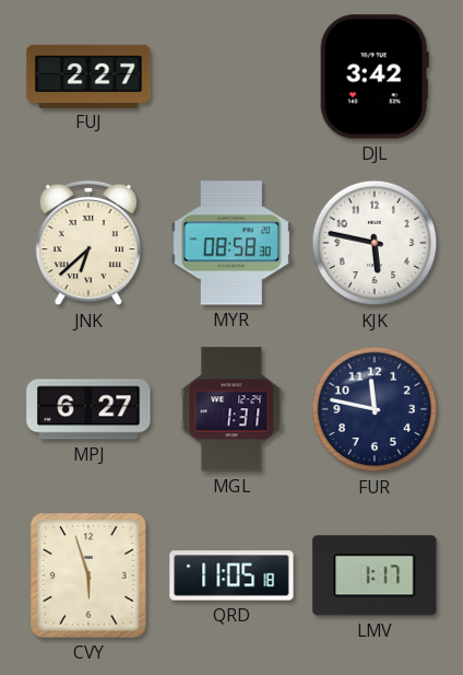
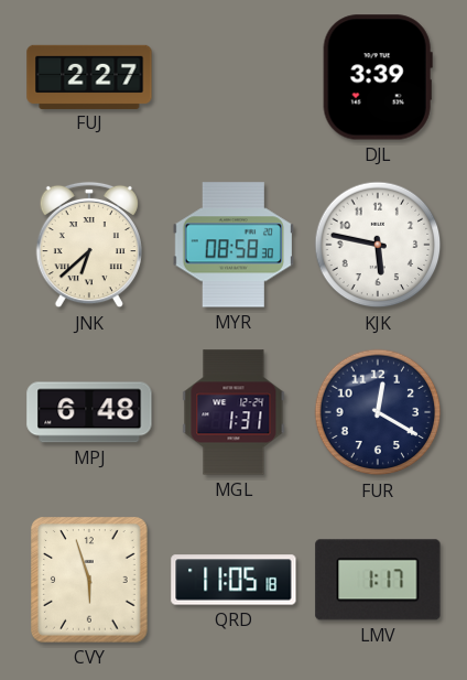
DJL: 3:42 -> 3:39 (378, 77)
MPJ: 6:27 -> 6:48 (89, 412)
FUR: 11:47 -> 12:20 (378, 412)
